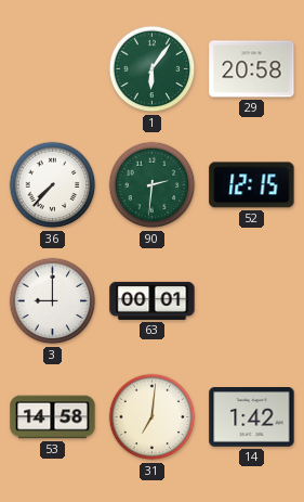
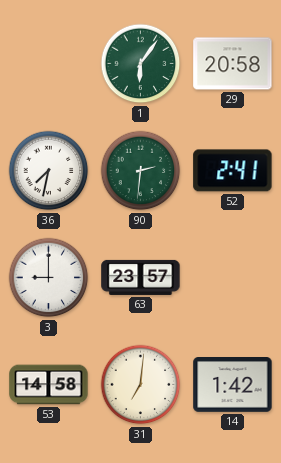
36: 7:37 -> 7:32 (49, 171)
52: 12:15 -> 2:41 (233, 171)
63: 00:01 -> 23:57 (141, 277)
